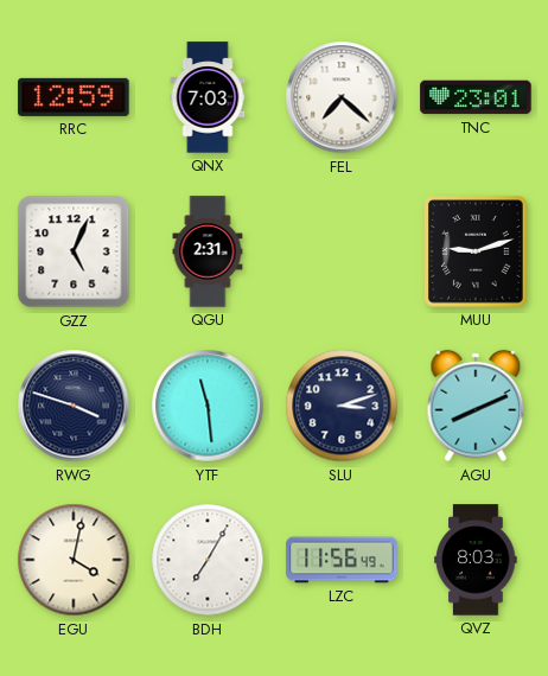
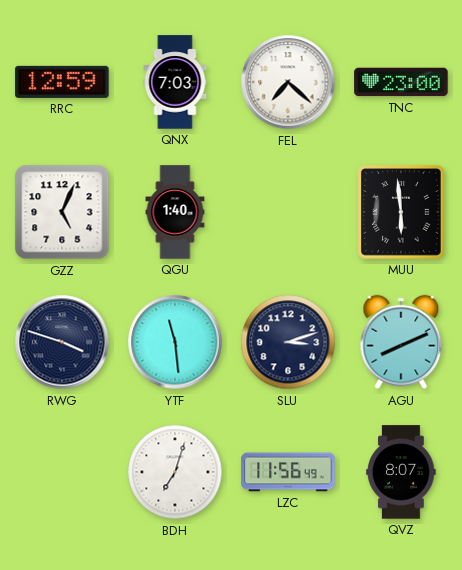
TNC: 23:01 -> 23:00 (401, 82)
QGU: 2:31 -> 1:40 (175, 212)
MUU: 9:12 -> 5:59 (402, 213)
EGU: 4:02 -> none (74, 560)
BDH: 7:05 -> 7:03 (175, 472)
QVZ: 8:03 -> 8:07 (401, 472)
